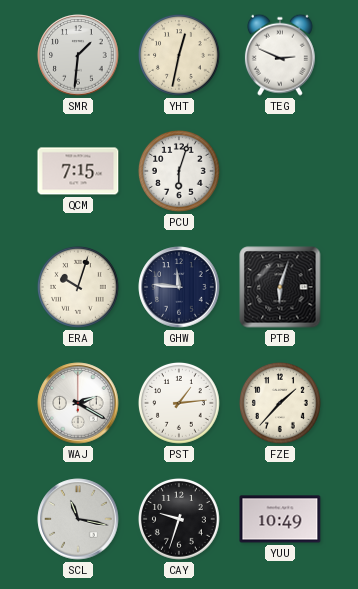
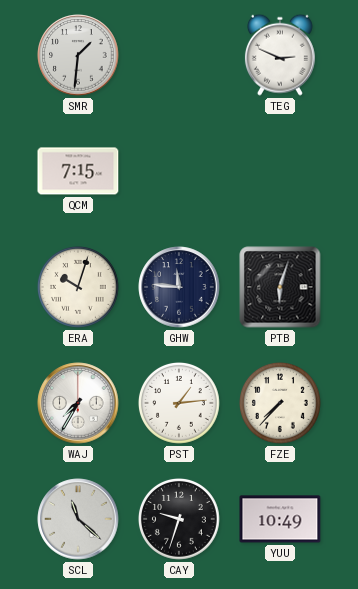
YHT: 12:32 -> none (180, 56)
PCU: 6:03 -> none (180, 172)
WAJ: 2:20 -> 7:35 (78, 403)
FZE: 1:37 -> 7:37 (281, 404)
SCL: 11:17 -> 11:22 (78, 519)
